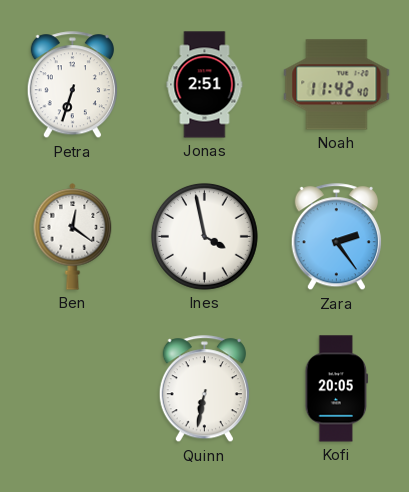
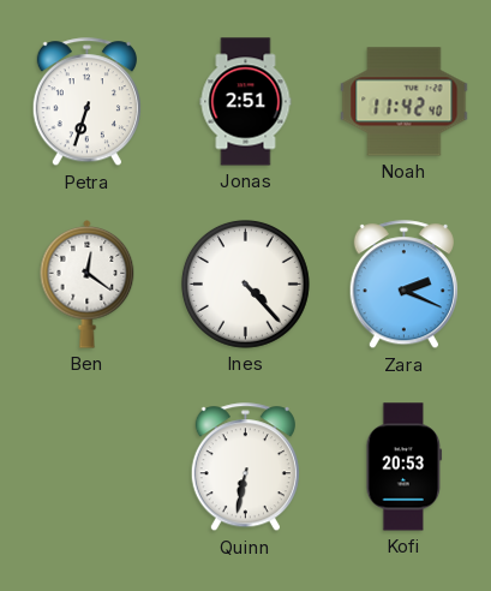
Ines: 3:58 -> 4:23 (245, 283)
Zara: 2:24 -> 2:19 (403, 285)
Kofi: 20:05 -> 20:53 (405, 467)
